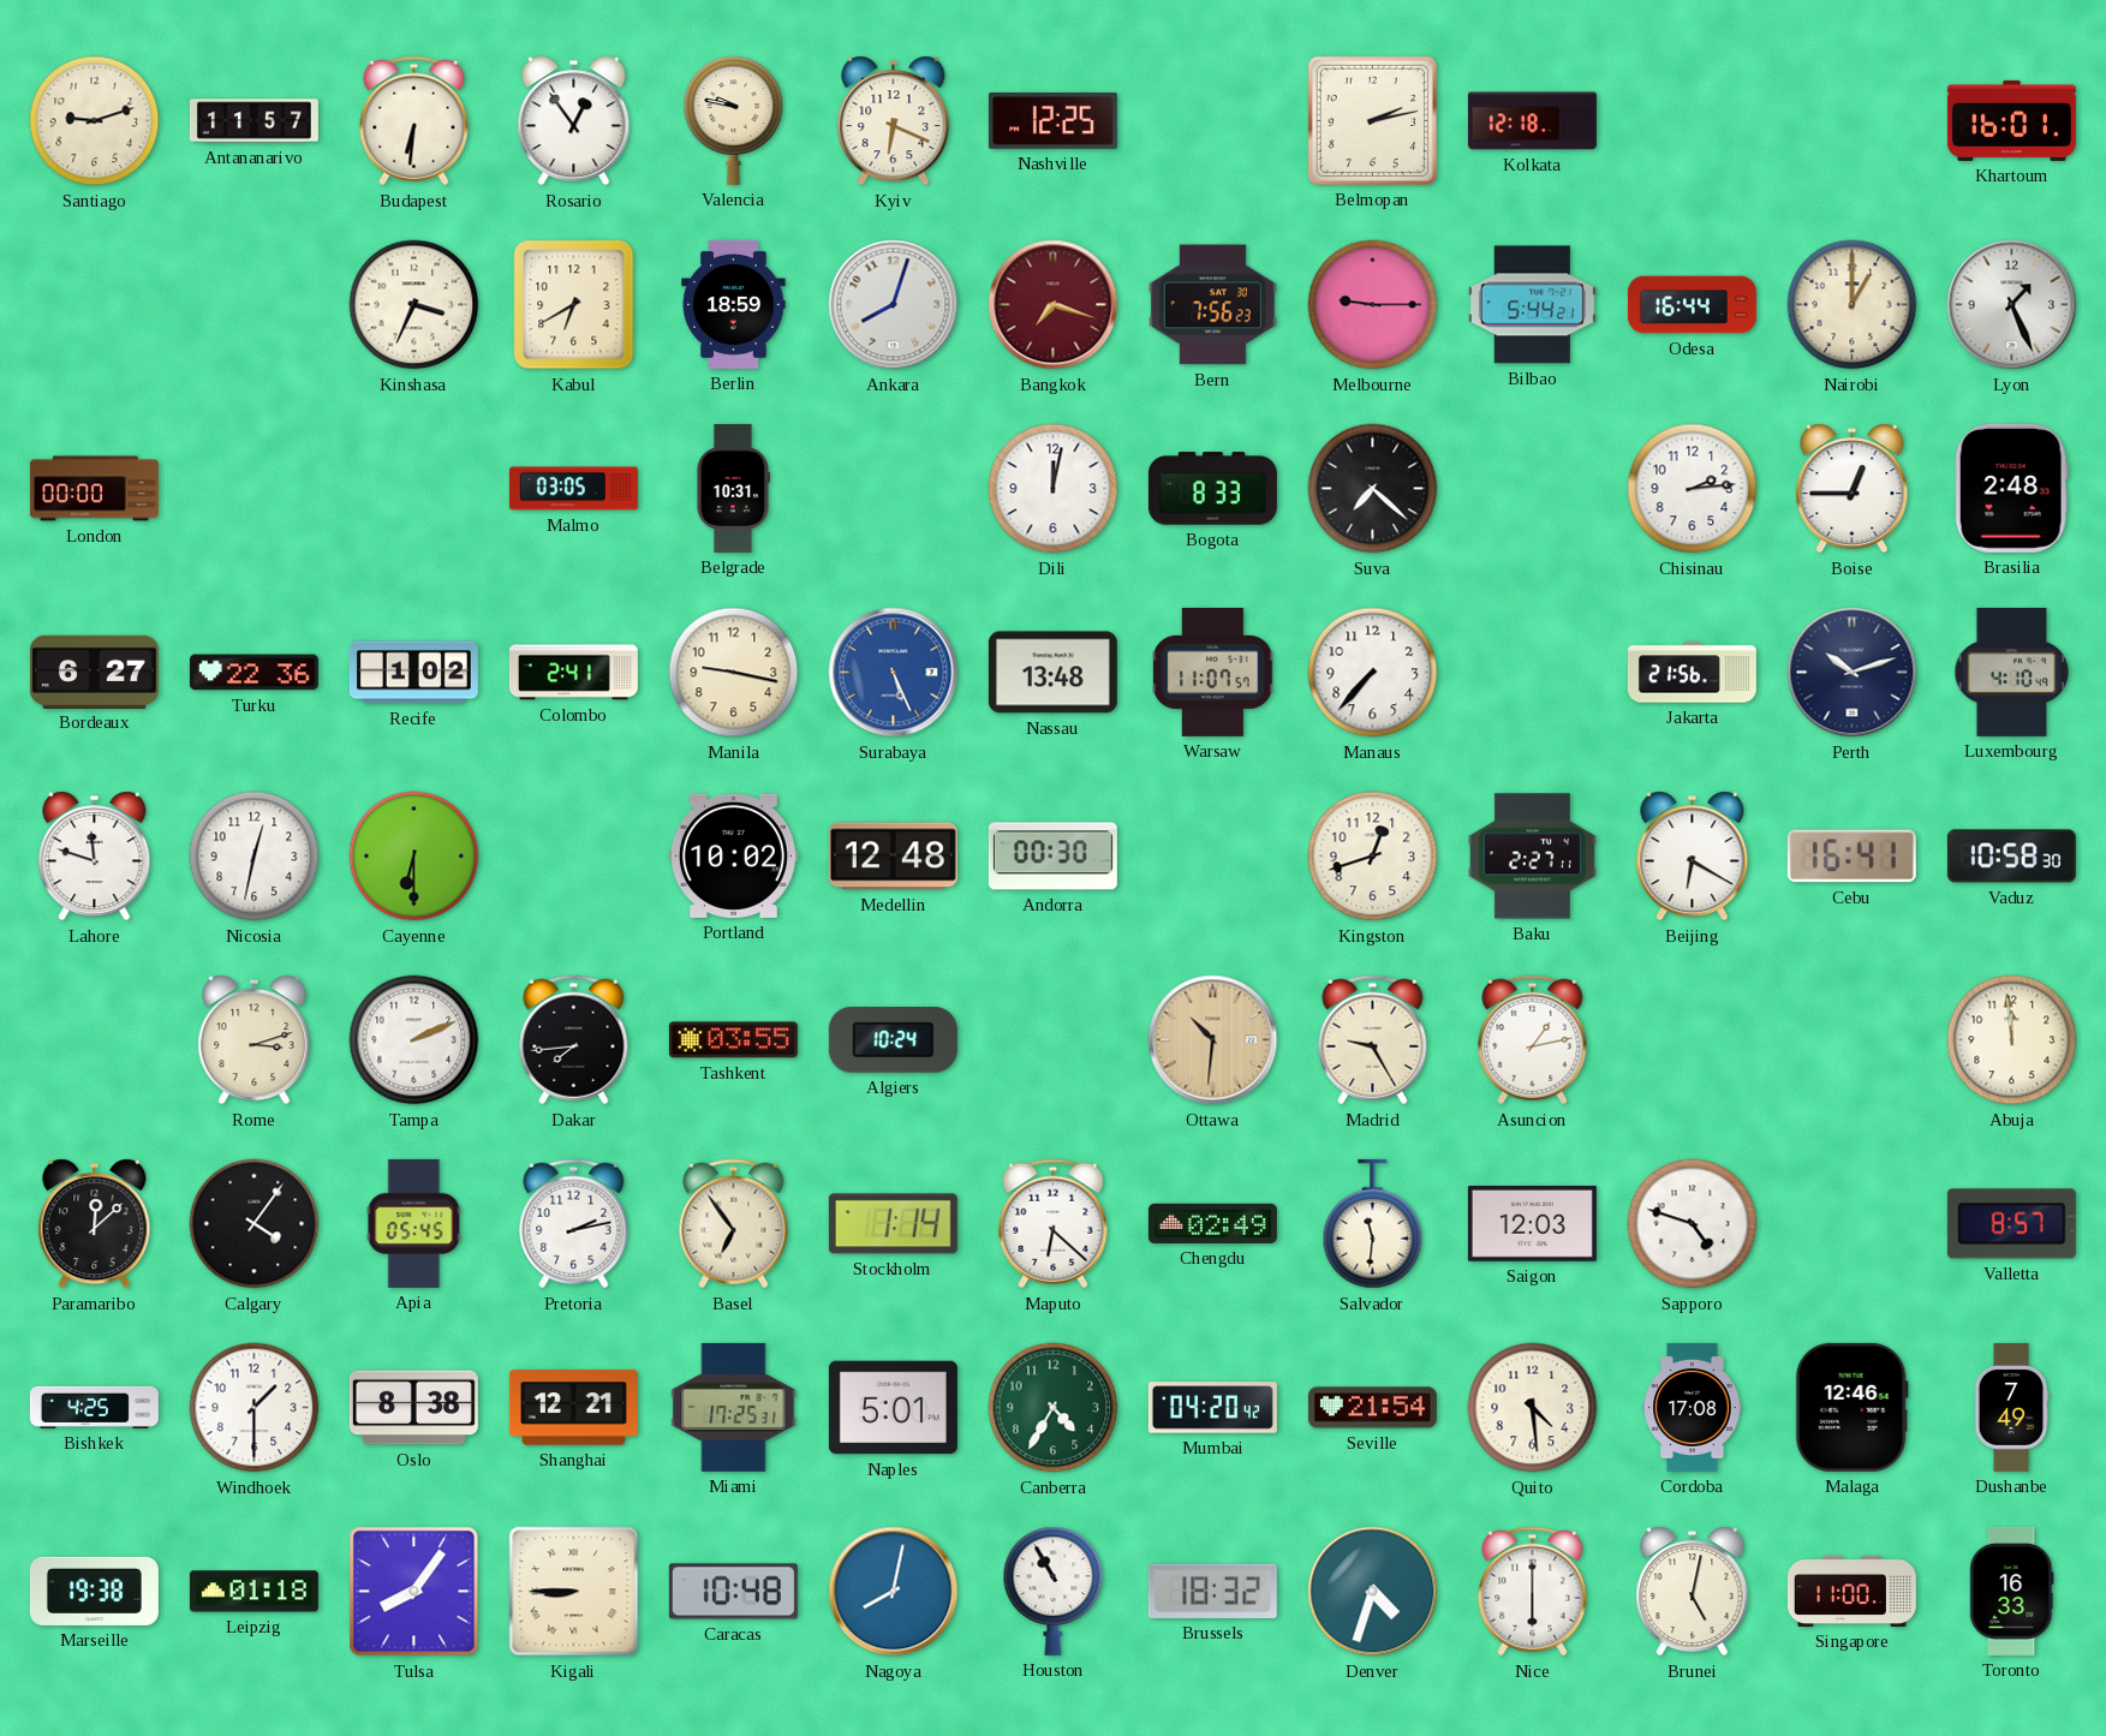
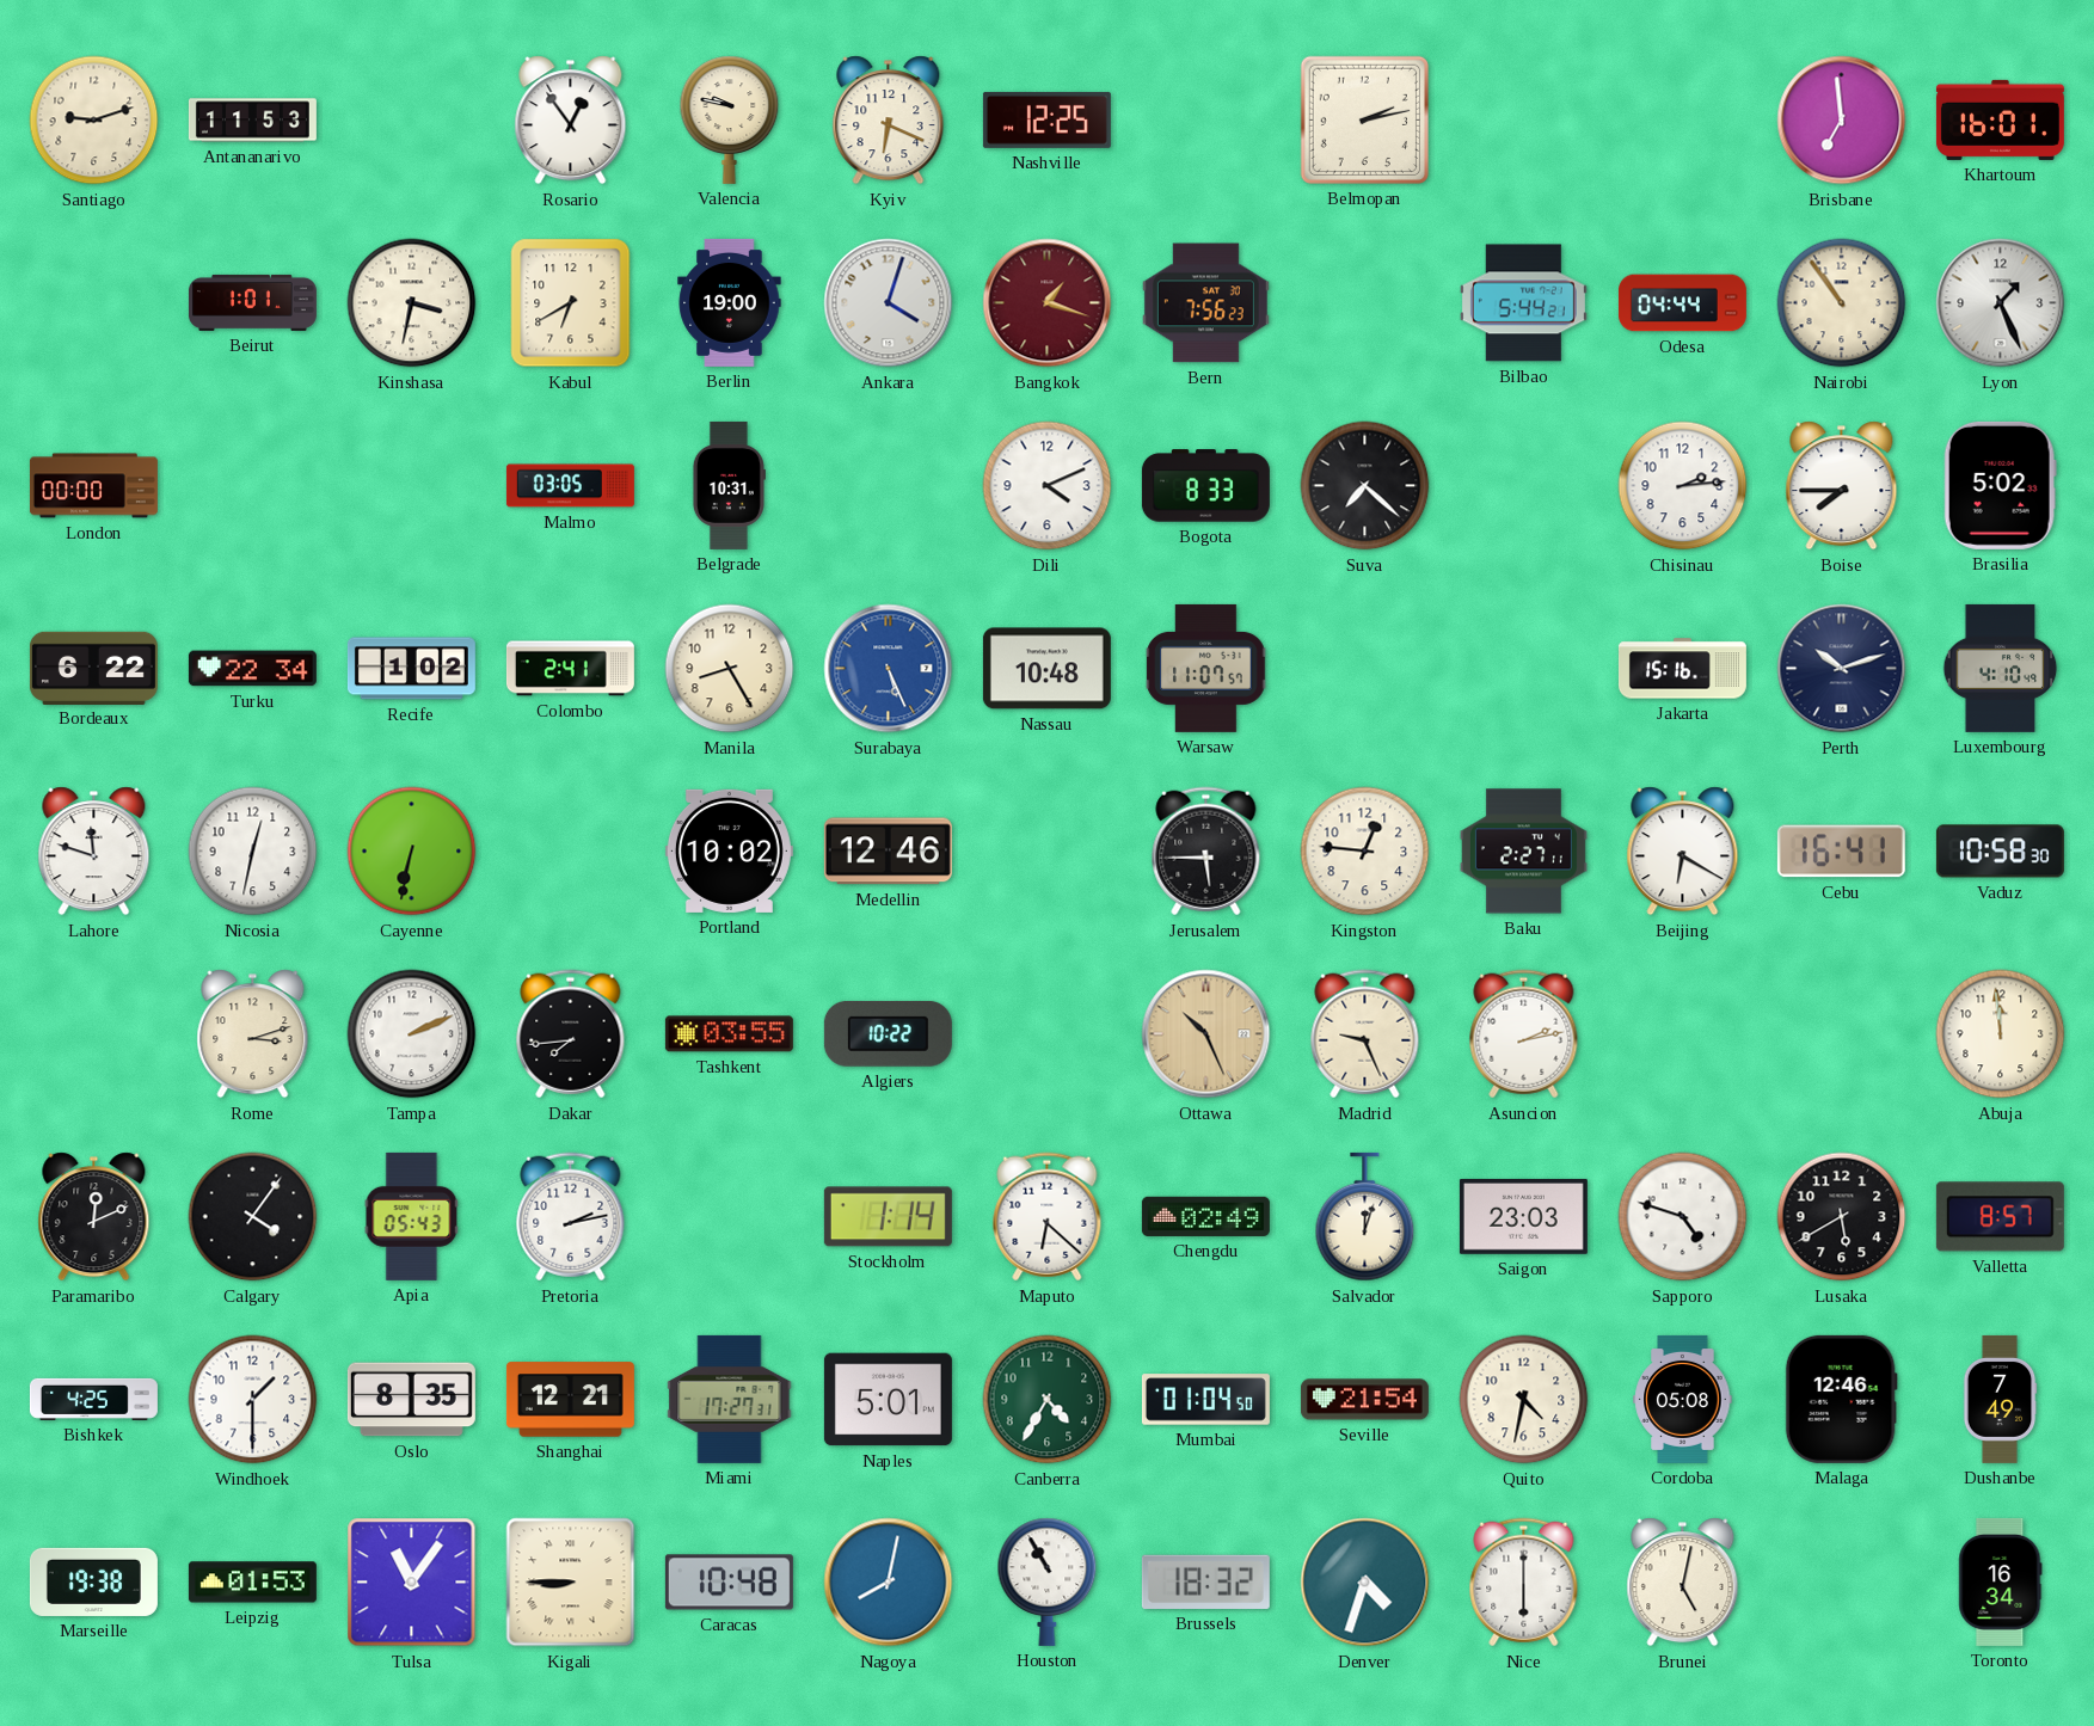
Antananarivo: 11:57 -> 11:53 (252, 121)
Budapest: 6:31 -> none (414, 121)
Kolkata: 12:18 -> none (1532, 121)
Brisbane: none -> 6:59 (1842, 121)
Beirut: none -> 1:01 (252, 302)
Kinshasa: 3:34 -> 3:32 (412, 303)
Berlin: 18:59 -> 19:00 (730, 302)
Ankara: 8:03 -> 4:03 (889, 303)
Bangkok: 7:18 -> 1:18 (1048, 303)
Melbourne: 9:15 -> none (1373, 305)
Odesa: 16:44 -> 04:44 (1682, 303)
Nairobi: 1:00 -> 10:54 (1842, 303)
Dili: 12:02 -> 4:11 (1048, 486)
Boise: 12:45 -> 7:45 (1842, 486)
Brasilia: 2:48 -> 5:02 (2000, 485)
Bordeaux: 6:27 -> 6:22 (93, 668)
Turku: 22:36 -> 22:34 (252, 669)
Manila: 9:17 -> 8:25 (730, 669)
Nassau: 13:48 -> 10:48 (1046, 669)
Manaus: 7:37 -> none (1373, 673)
Jakarta: 21:56 -> 15:16 (1682, 669)
Cayenne: 6:30 -> 6:32 (412, 852)
Medellin: 12:48 -> 12:46 (888, 852)
Andorra: 00:30 -> none (1052, 857)
Jerusalem: none -> 5:45 (1206, 852)
Kingston: 12:42 -> 12:46 (1365, 852)
Algiers: 10:24 -> 10:22 (888, 1034)
Ottawa: 10:31 -> 10:26 (1206, 1034)
Madrid: 9:25 -> 9:26 (1365, 1034)
Asuncion: 1:13 -> 2:13 (1524, 1034)
Paramaribo: 12:08 -> 12:11 (94, 1217)
Apia: 05:45 -> 05:43 (412, 1216)
Basel: 6:54 -> none (734, 1224)
Salvador: 11:31 -> 12:03 (1365, 1217)
Saigon: 12:03 -> 23:03 (1523, 1216)
Lusaka: none -> 5:40 (1842, 1217)
Oslo: 8:38 -> 8:35 (411, 1400)
Miami: 17:25 -> 17:27 (730, 1399)
Mumbai: 04:20 -> 01:04 (1205, 1400)
Quito: 4:29 -> 4:32 (1524, 1400)
Cordoba: 17:08 -> 05:08 (1683, 1399)
Leipzig: 01:18 -> 01:53 (252, 1583)
Tulsa: 8:06 -> 11:06 (412, 1583)
Singapore: 11:00 -> none (1851, 1591)
Toronto: 16:33 -> 16:34 (2001, 1581)
